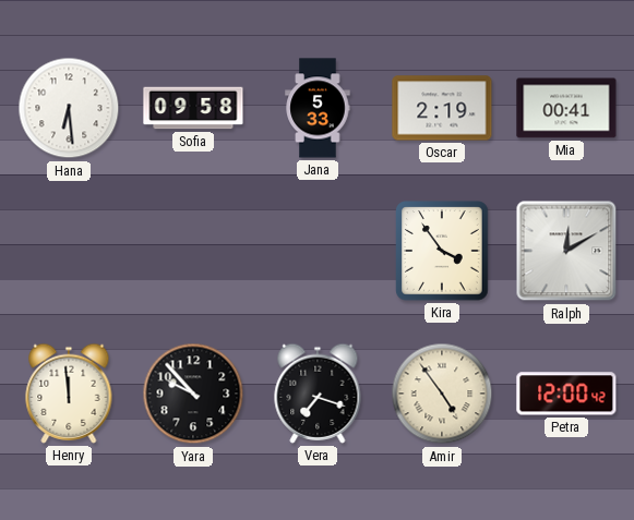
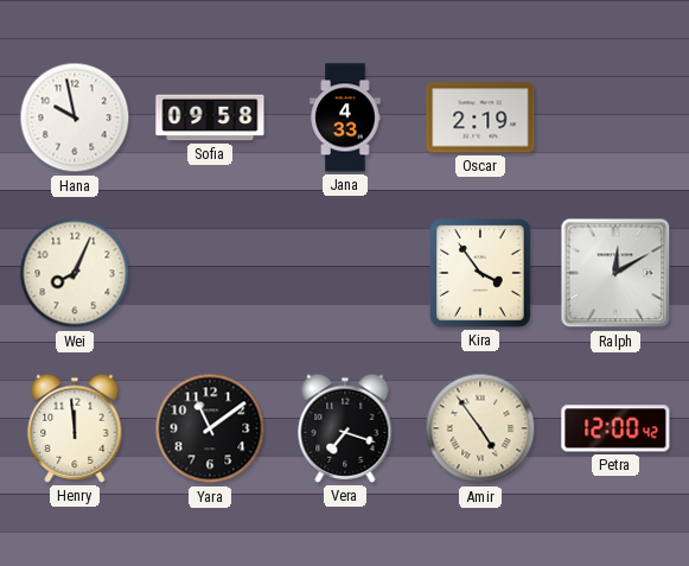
Hana: 6:29 -> 9:58 (75, 117)
Jana: 5:33 -> 4:33 (345, 117)
Mia: 00:41 -> none (566, 108)
Wei: none -> 8:04 (75, 273)
Yara: 9:53 -> 11:09 (210, 428)
